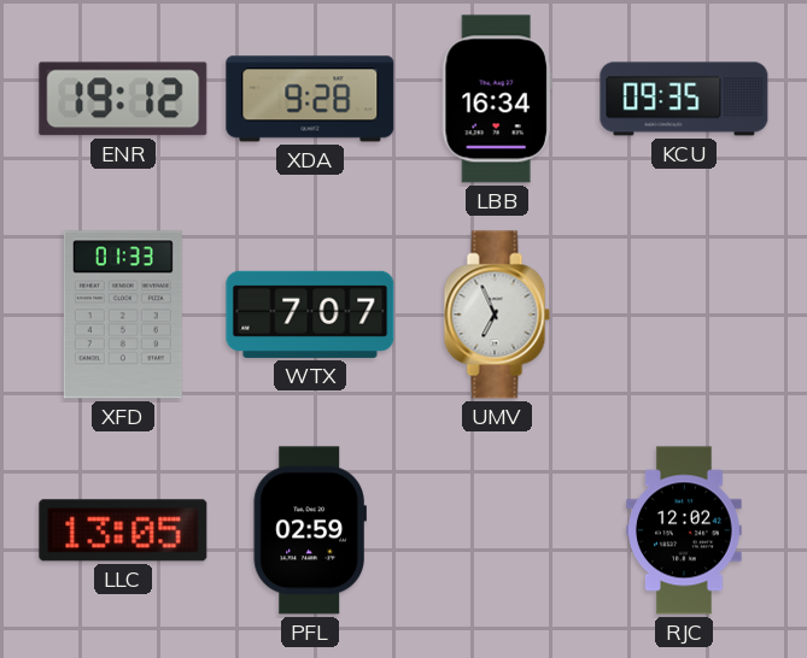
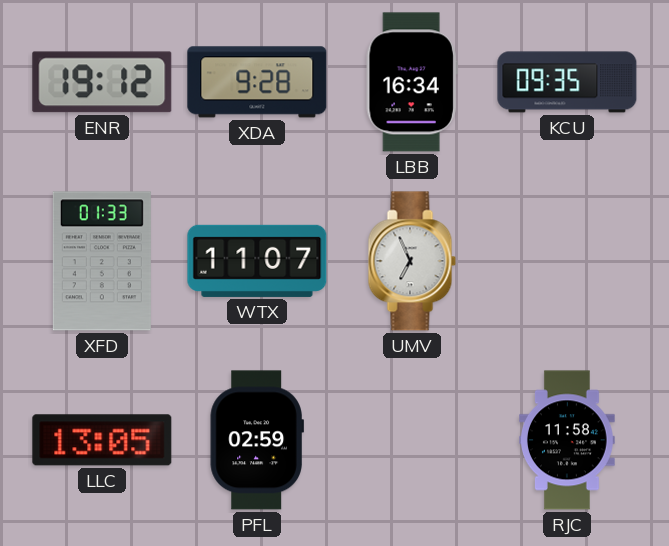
WTX: 7:07 -> 11:07 (257, 261)
RJC: 12:02 -> 11:58 (568, 440)
